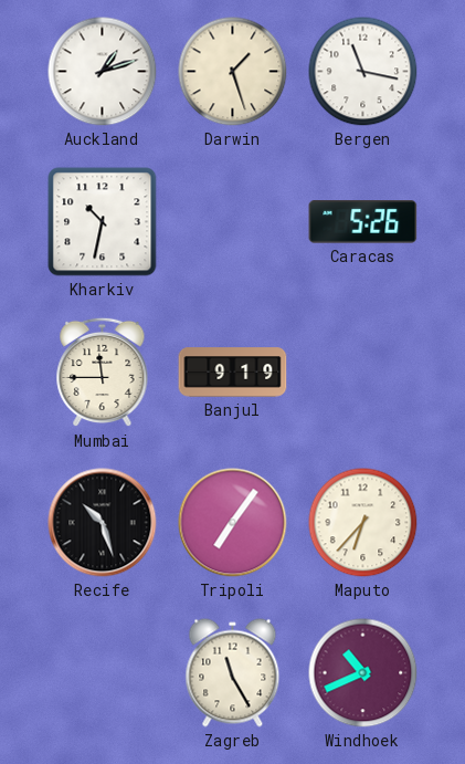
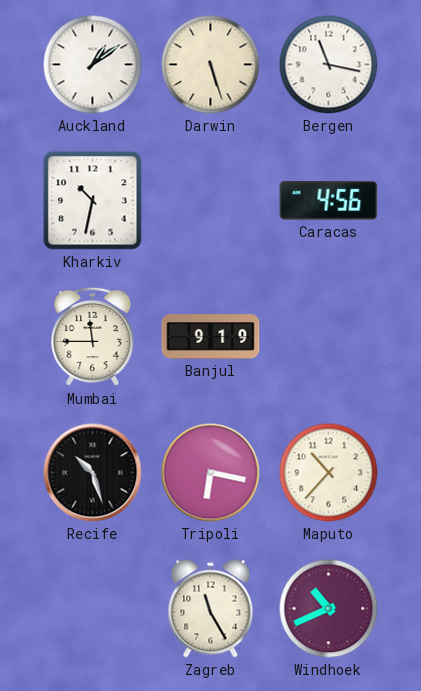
Auckland: 1:12 -> 1:09 (93, 65)
Darwin: 1:27 -> 5:27 (211, 65)
Caracas: 5:26 -> 4:56 (329, 201)
Tripoli: 7:06 -> 6:17 (211, 473)
Maputo: 6:37 -> 10:37 (329, 473)
